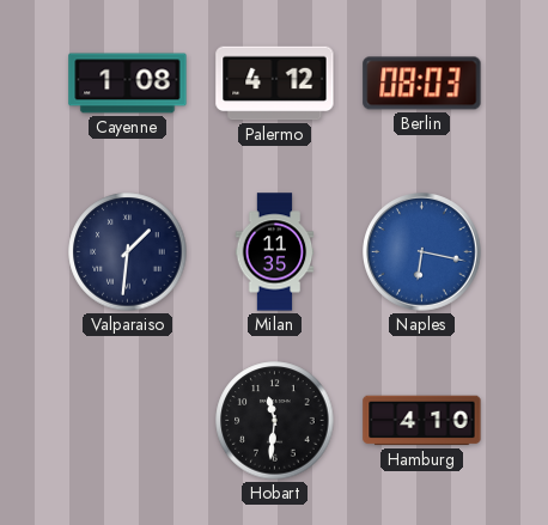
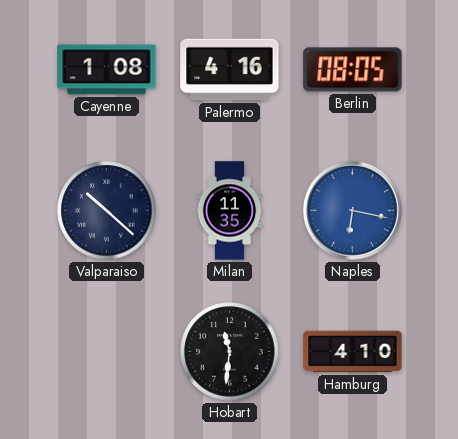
Palermo: 4:12 -> 4:16 (230, 70)
Berlin: 08:03 -> 08:05 (353, 70)
Valparaiso: 1:31 -> 10:22 (107, 211)
